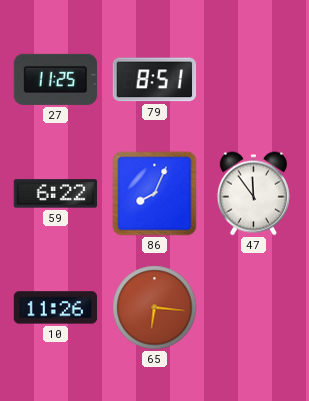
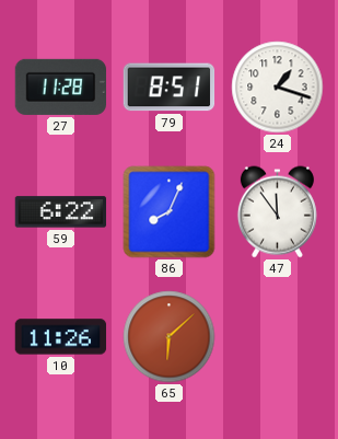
27: 11:25 -> 11:28 (61, 86)
24: none -> 1:18 (278, 88)
65: 6:16 -> 6:08 (170, 337)
